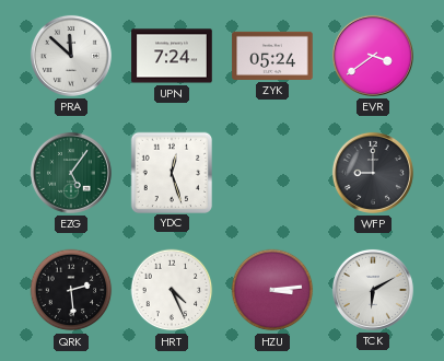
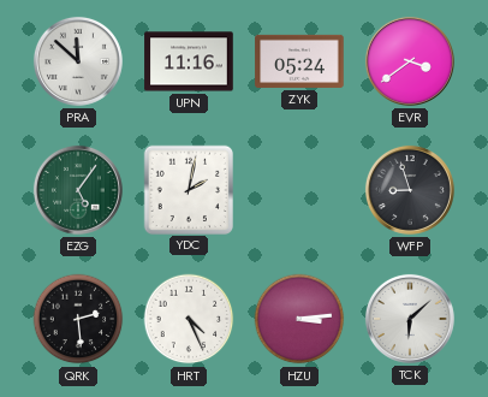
UPN: 7:24 -> 11:16 (189, 61)
YDC: 12:27 -> 2:02 (188, 189)
WFP: 9:00 -> 8:57 (410, 190)
TCK: 6:10 -> 6:08 (410, 319)
